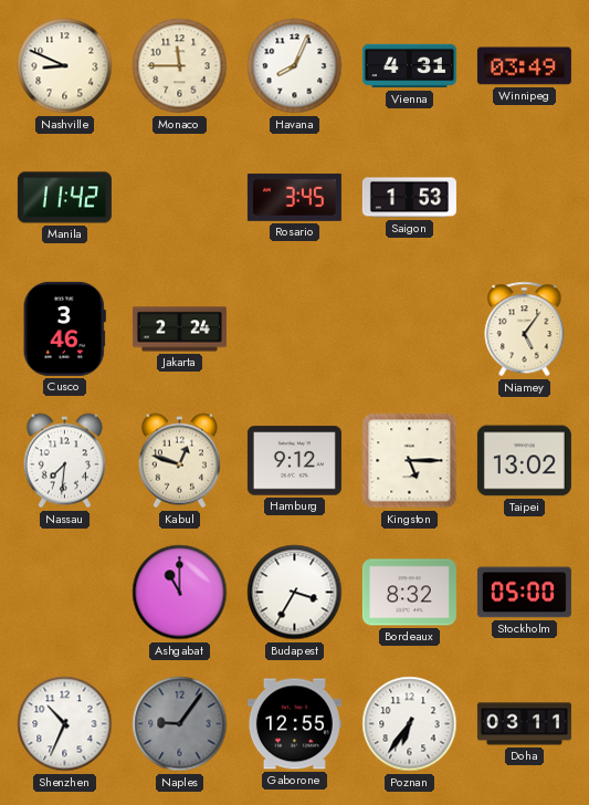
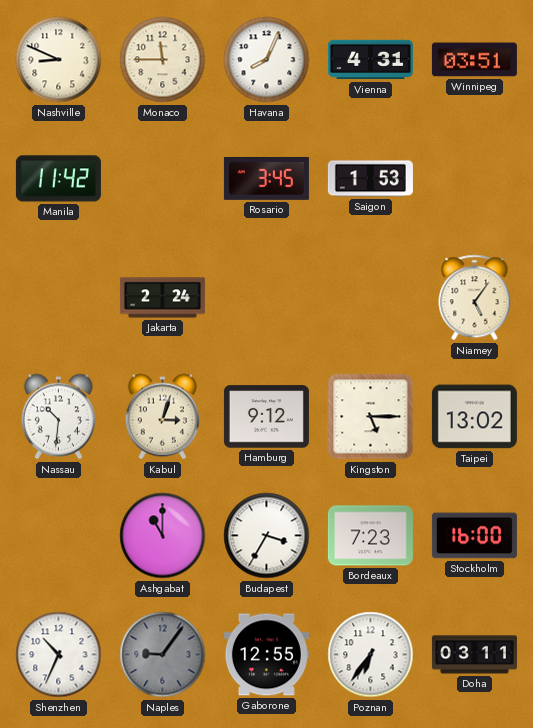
Winnipeg: 03:49 -> 03:51 (474, 60)
Cusco: 3:46 -> none (64, 328)
Nassau: 7:31 -> 10:31 (58, 417)
Kabul: 12:48 -> 3:03 (162, 417)
Bordeaux: 8:32 -> 7:23 (370, 536)
Stockholm: 05:00 -> 16:00 (474, 536)
